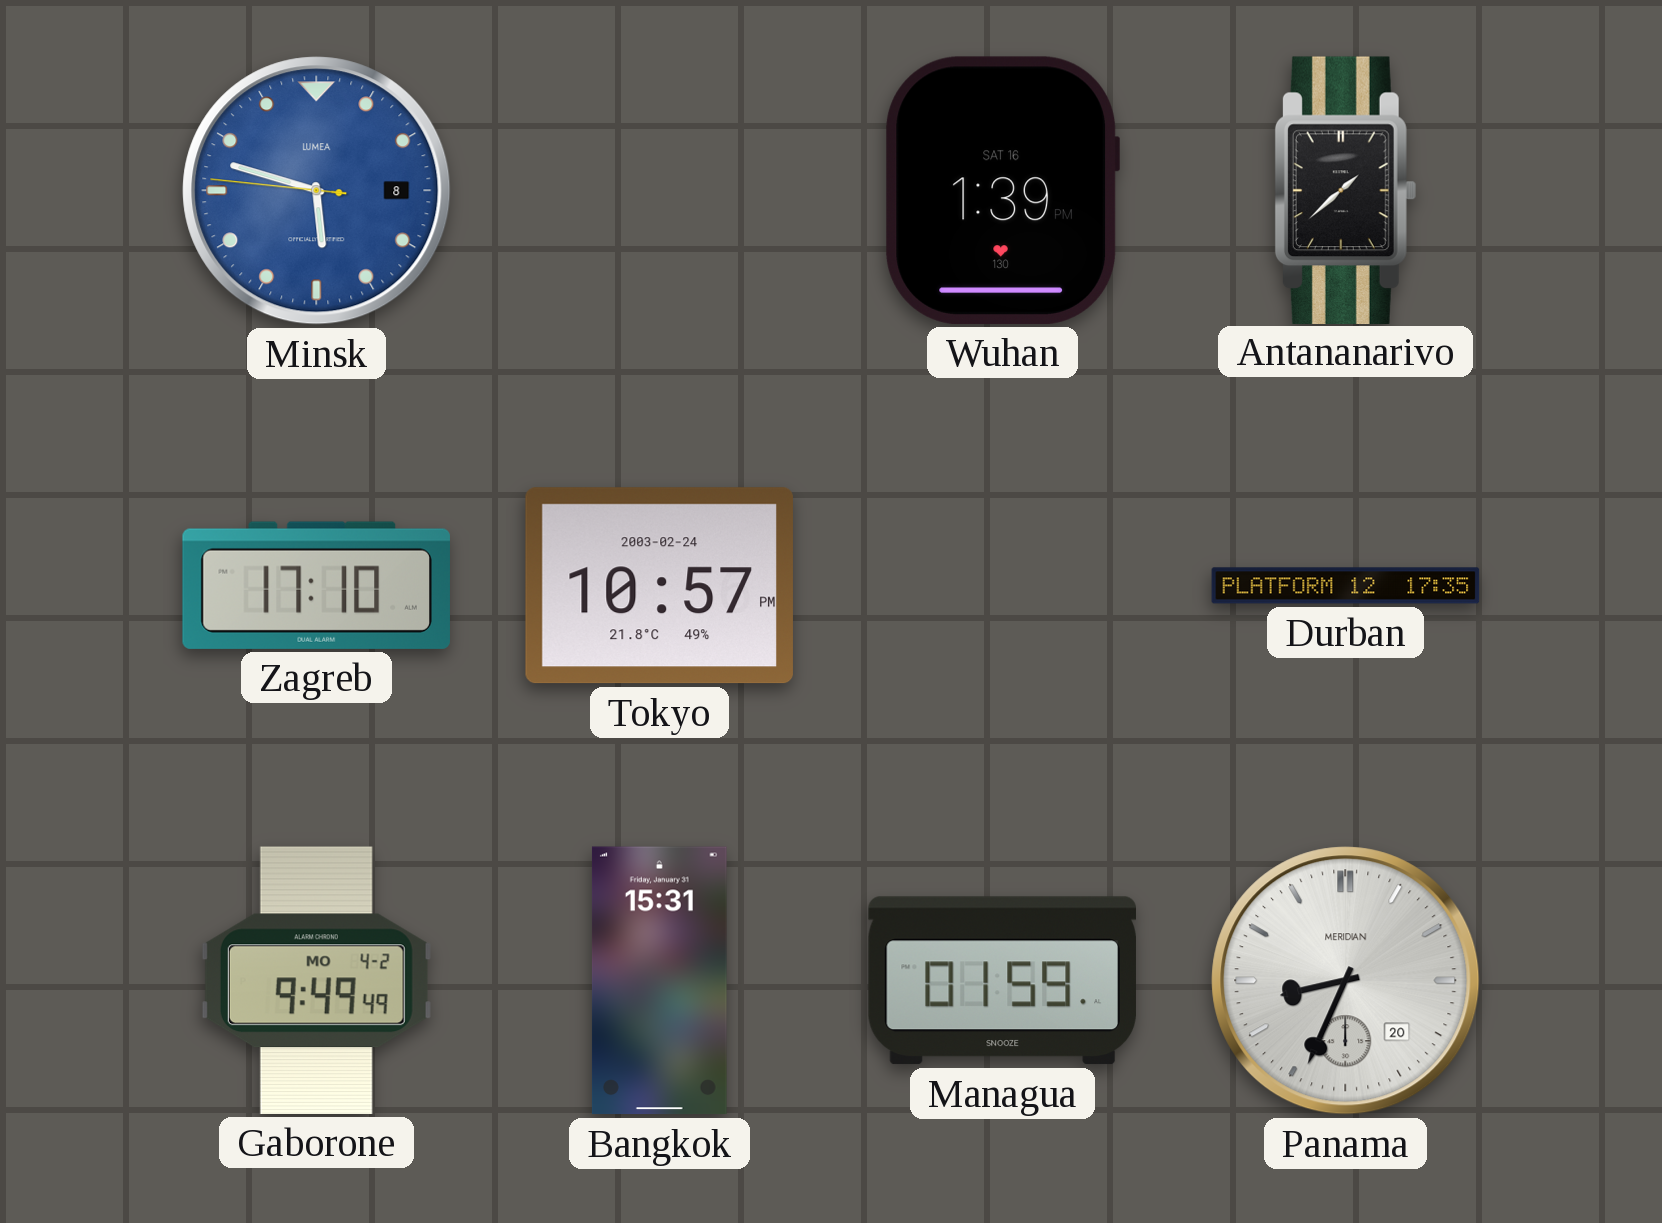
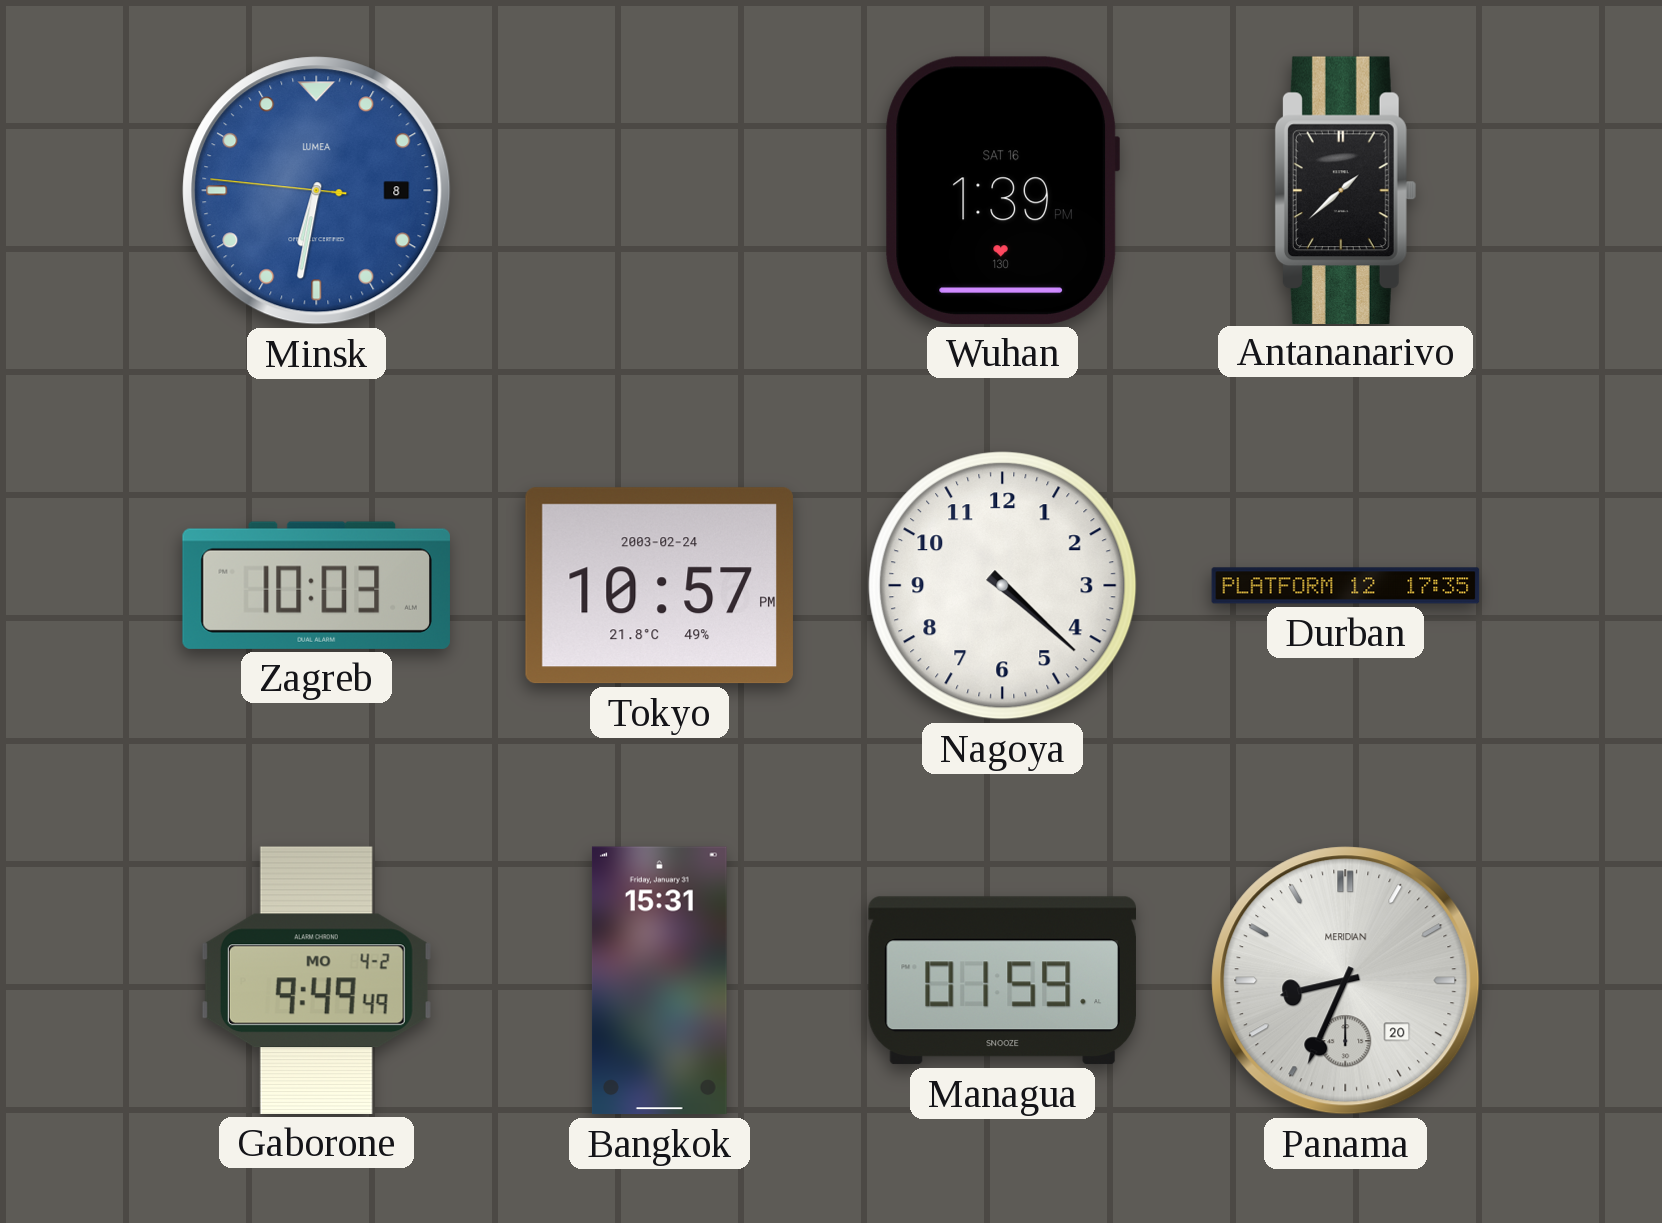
Minsk: 5:47 -> 6:31 (317, 191)
Zagreb: 17:10 -> 10:03 (316, 585)
Nagoya: none -> 4:22 (1003, 586)
